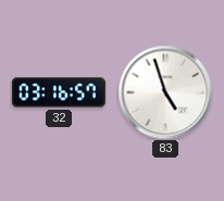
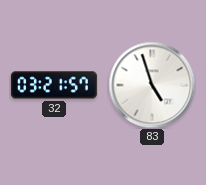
32: 03:16 -> 03:21 (54, 85)
